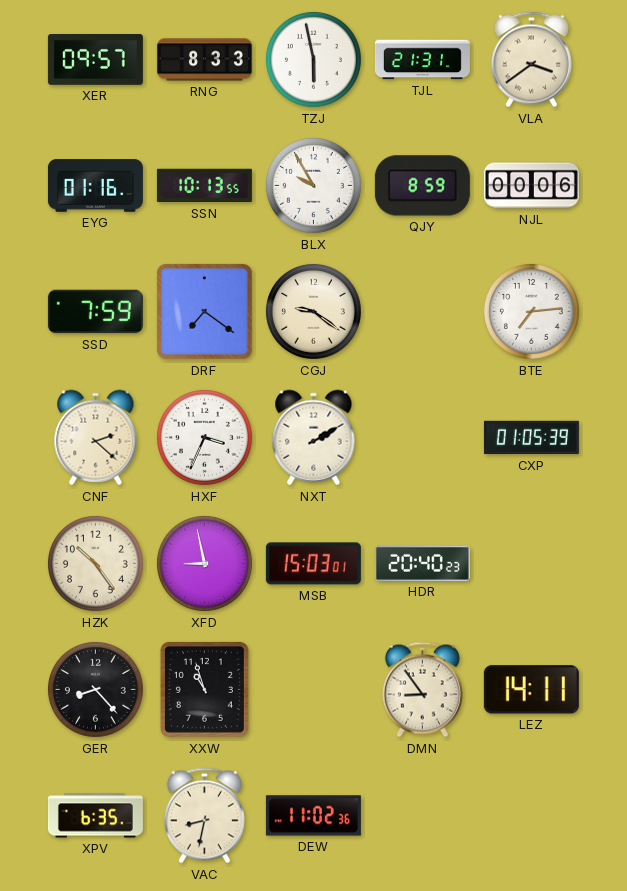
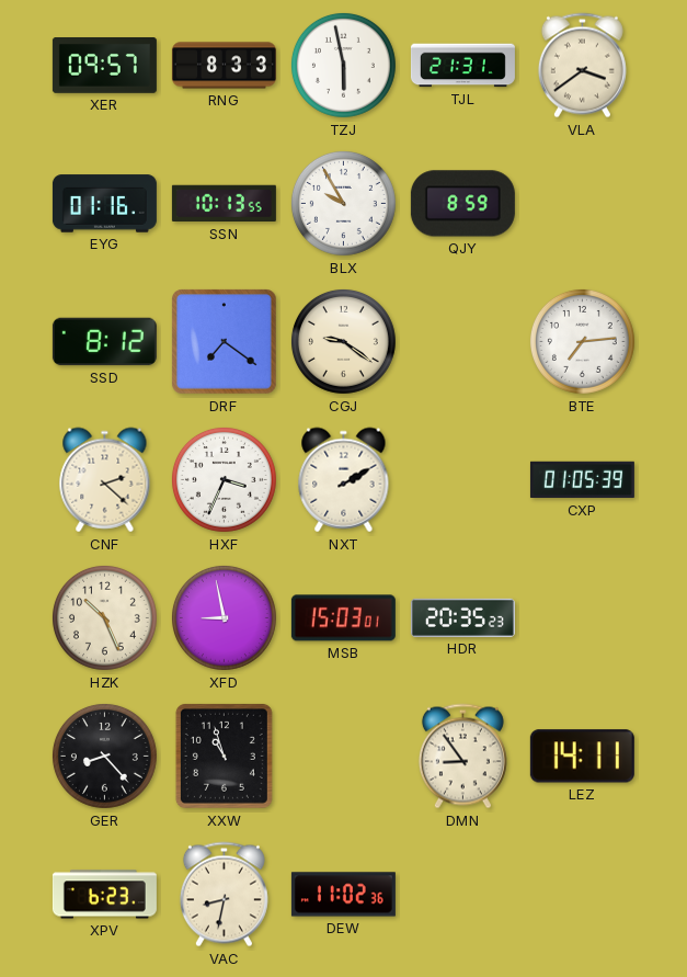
NJL: 00:06 -> none (531, 186)
SSD: 7:59 -> 8:12 (104, 342)
HZK: 10:24 -> 10:26 (104, 617)
HDR: 20:40 -> 20:35 (462, 617)
XPV: 6:35 -> 6:23 (104, 895)
